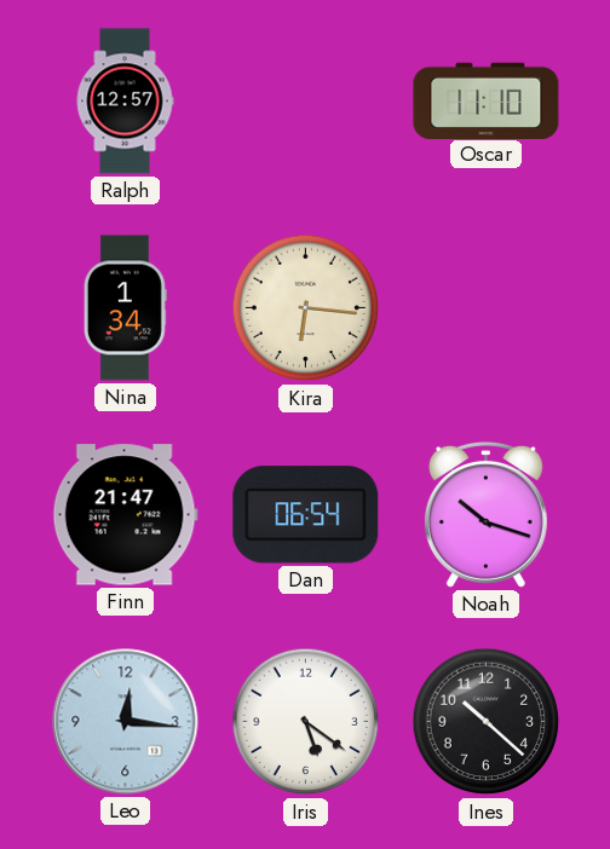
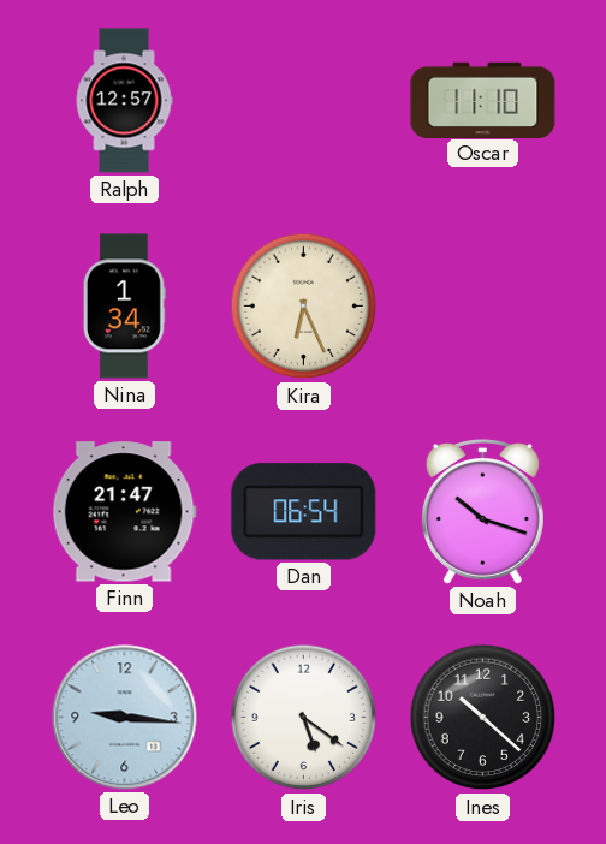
Kira: 6:16 -> 6:26 (304, 307)
Leo: 12:16 -> 9:16 (125, 718)
